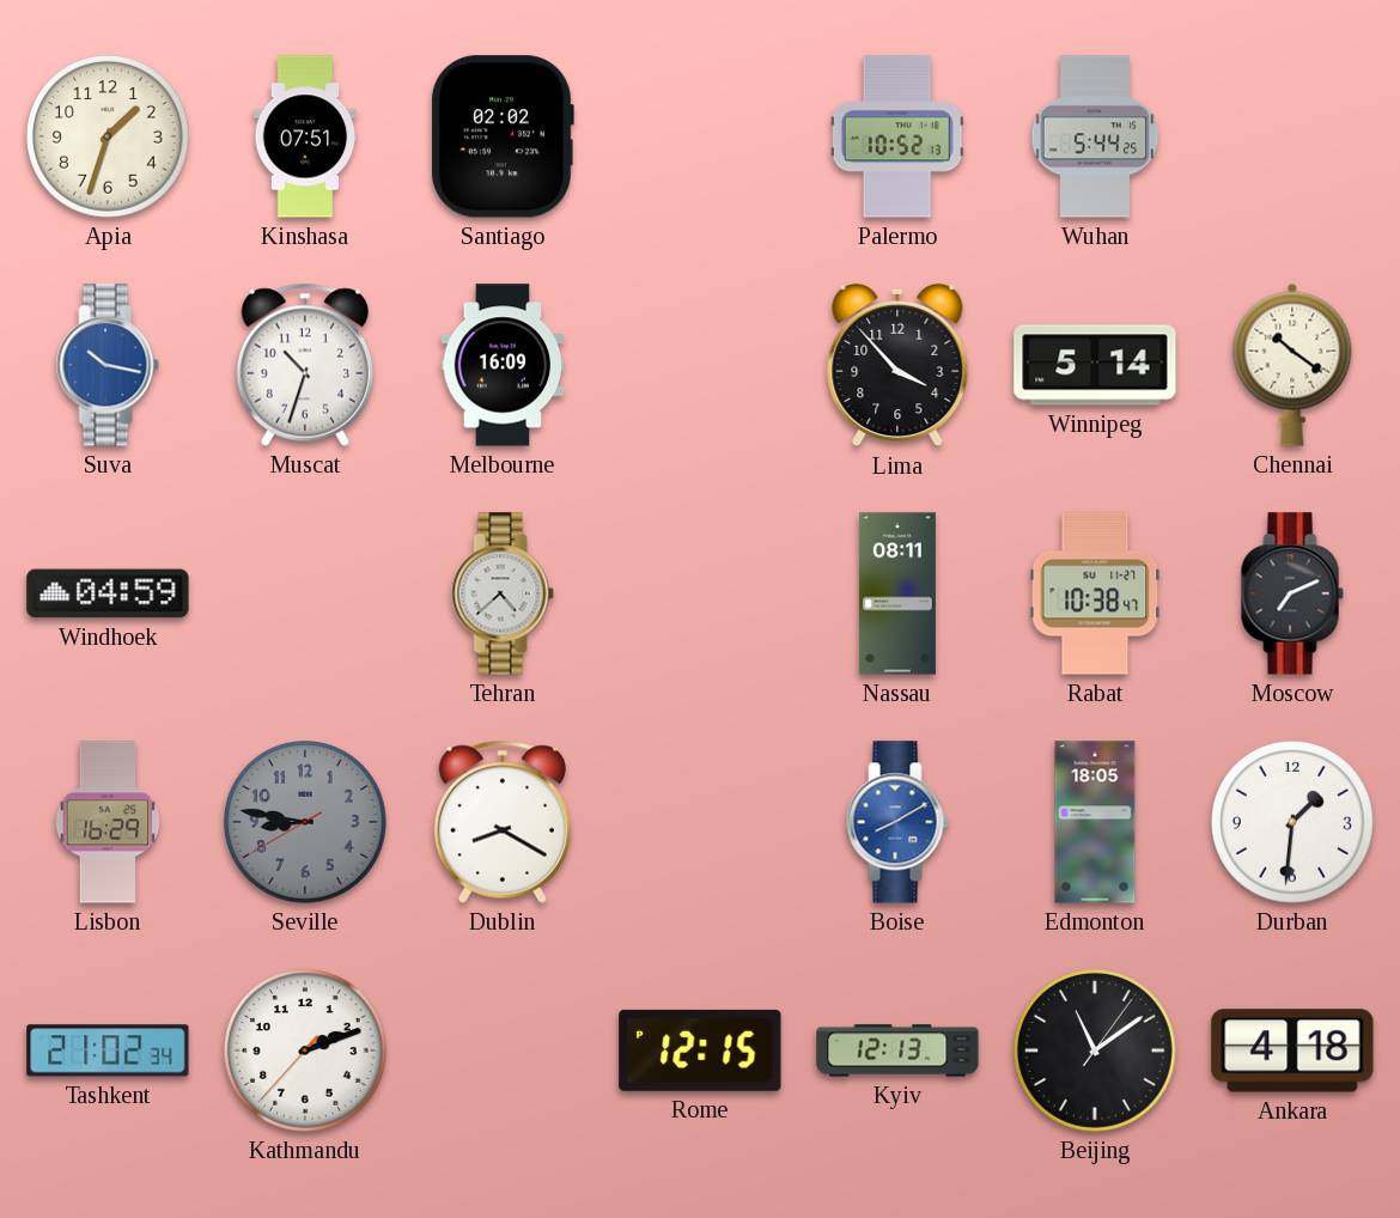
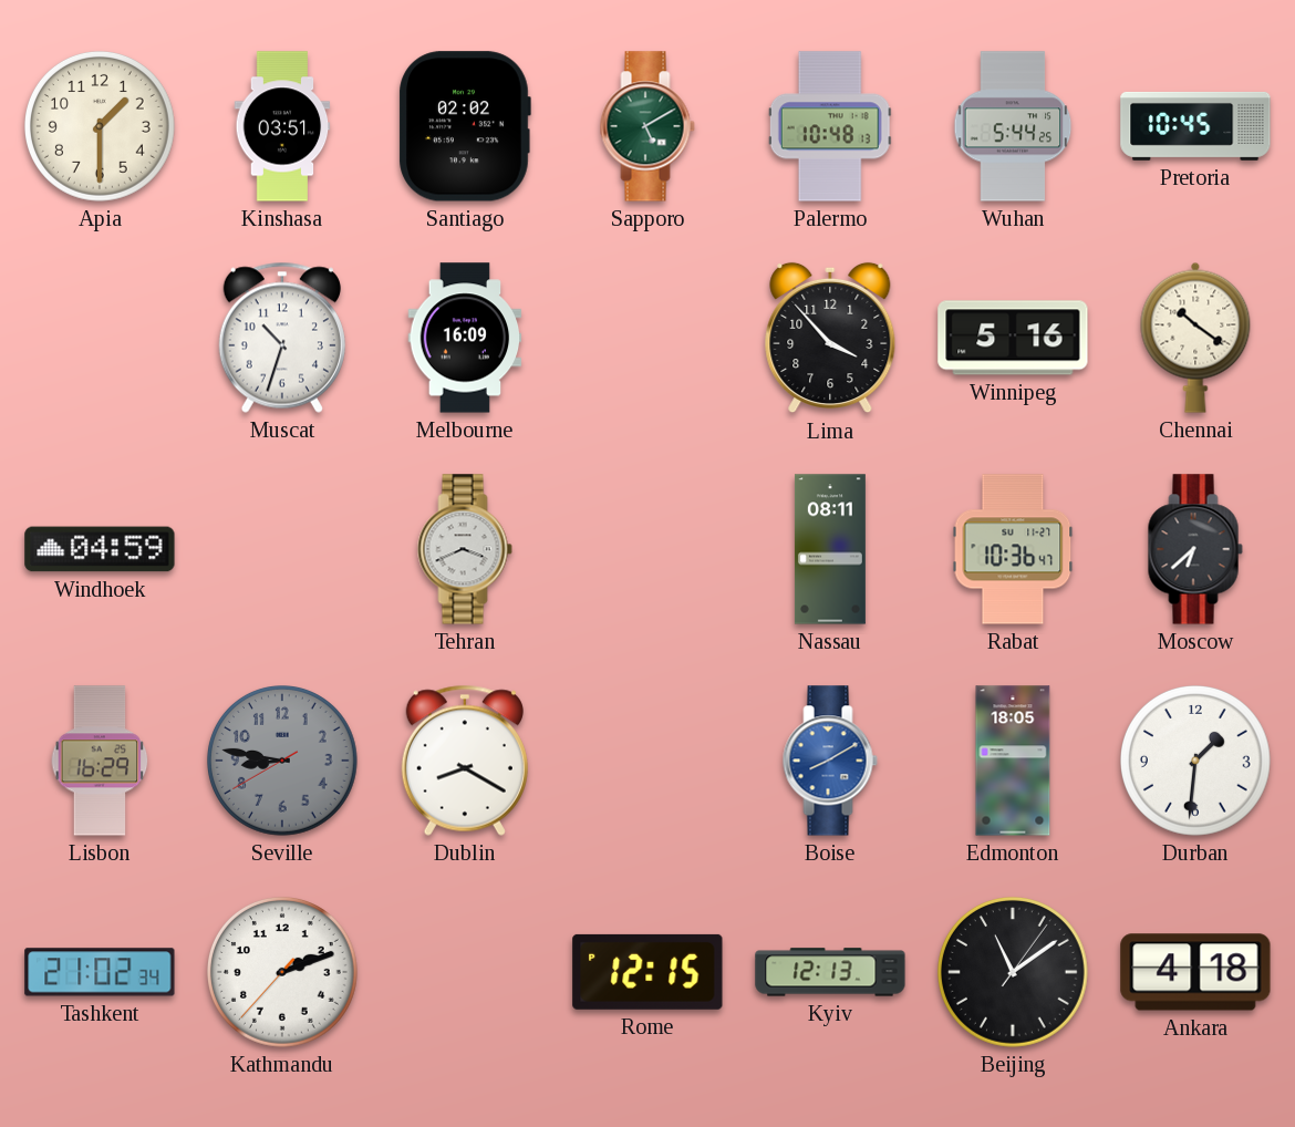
Apia: 1:33 -> 1:30 (101, 127)
Kinshasa: 07:51 -> 03:51 (282, 126)
Sapporo: none -> 5:10 (647, 126)
Palermo: 10:52 -> 10:48 (830, 126)
Pretoria: none -> 10:45 (1195, 126)
Suva: 10:17 -> none (108, 365)
Winnipeg: 5:14 -> 5:16 (1013, 338)
Tehran: 4:38 -> 3:41 (465, 549)
Rabat: 10:38 -> 10:36 (1013, 549)
Moscow: 7:11 -> 6:38 (1195, 549)
